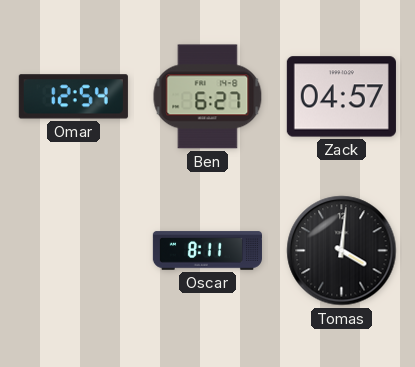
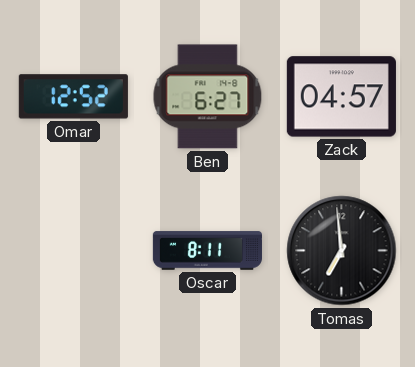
Omar: 12:54 -> 12:52 (73, 97)
Tomas: 4:01 -> 6:59 (342, 251)
